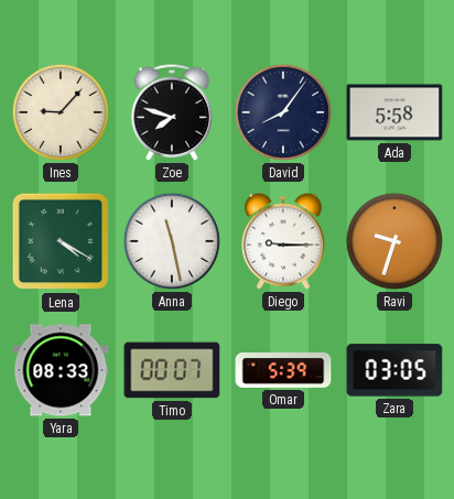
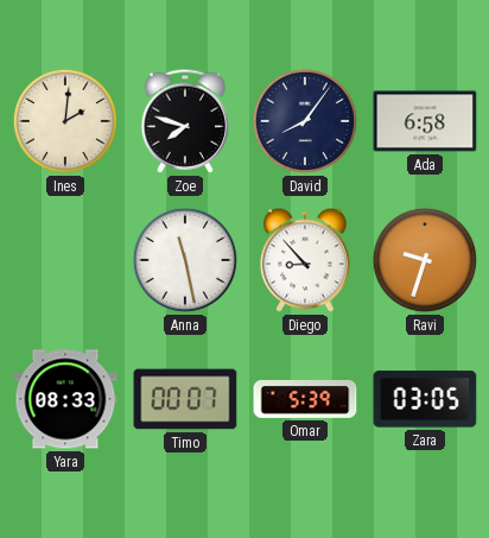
Ines: 9:07 -> 2:01 (65, 121)
Ada: 5:58 -> 6:58 (425, 121)
Lena: 4:20 -> none (61, 241)
Diego: 9:15 -> 8:53 (305, 260)
